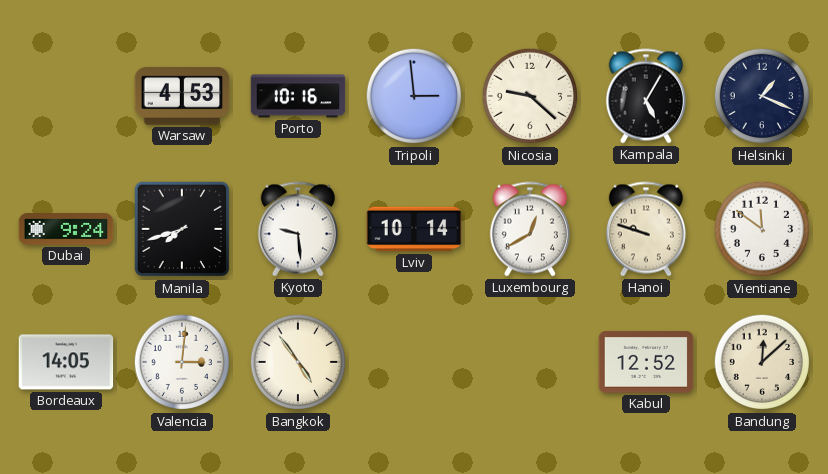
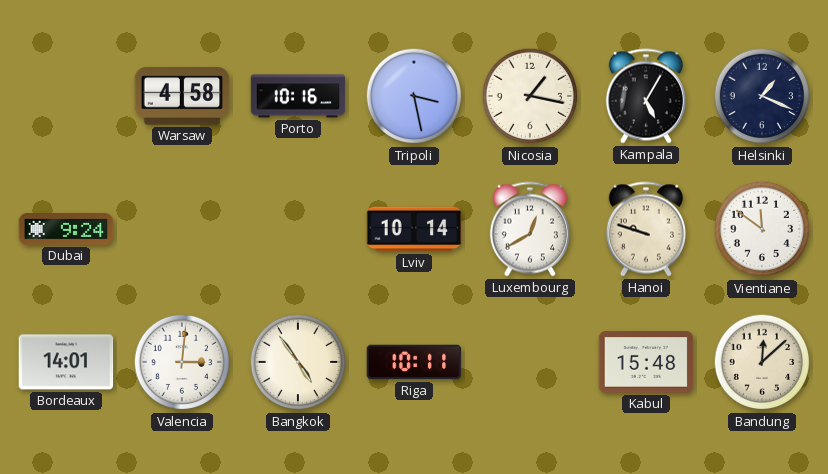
Warsaw: 4:53 -> 4:58 (182, 96)
Tripoli: 2:59 -> 3:28 (414, 96)
Nicosia: 9:22 -> 1:17 (530, 96)
Manila: 7:42 -> none (182, 229)
Kyoto: 9:29 -> none (298, 229)
Bordeaux: 14:05 -> 14:01 (66, 362)
Riga: none -> 10:11 (414, 362)
Kabul: 12:52 -> 15:48 (646, 362)
